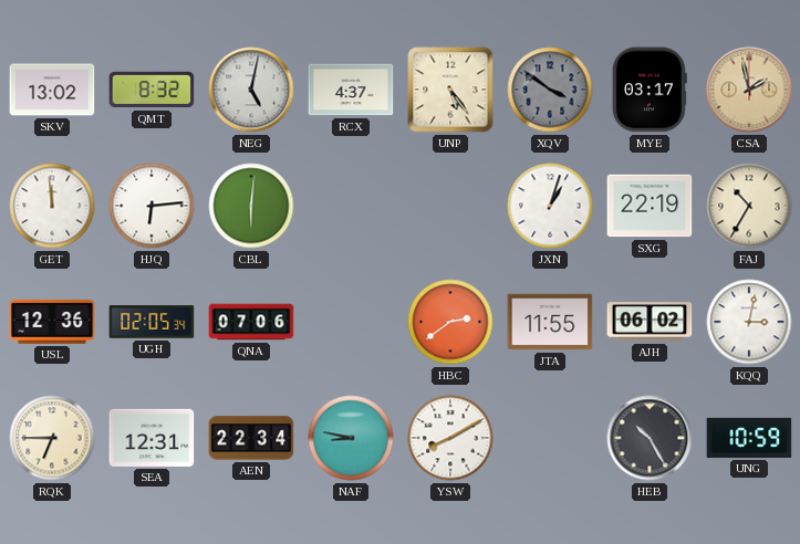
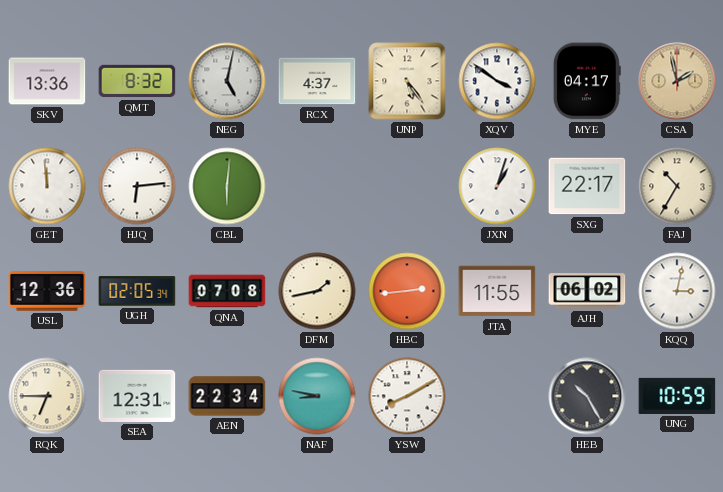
SKV: 13:02 -> 13:36 (47, 81)
XQV dial: grey -> white (497, 81)
MYE: 03:17 -> 04:17 (587, 81)
SXG: 22:19 -> 22:17 (587, 186)
QNA: 07:06 -> 07:08 (227, 291)
DFM: none -> 1:43 (317, 291)
HBC: 2:39 -> 2:44 (407, 291)
